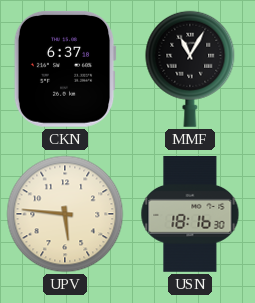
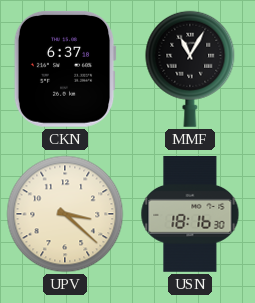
UPV: 5:46 -> 3:22 (65, 214)
